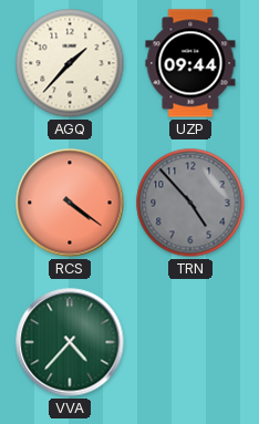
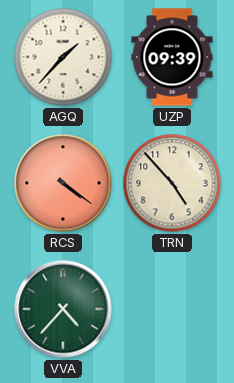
UZP: 09:44 -> 09:39 (172, 57)
TRN dial: grey -> cream (172, 183)
